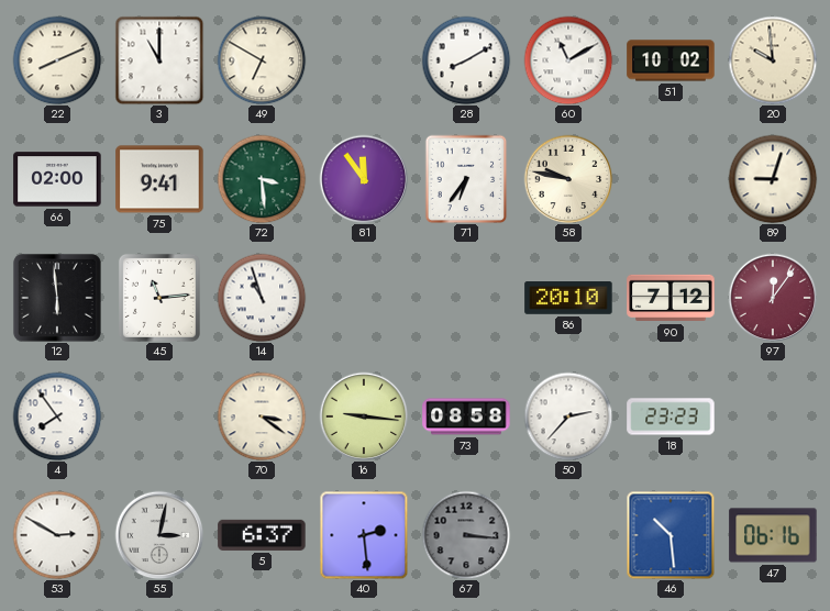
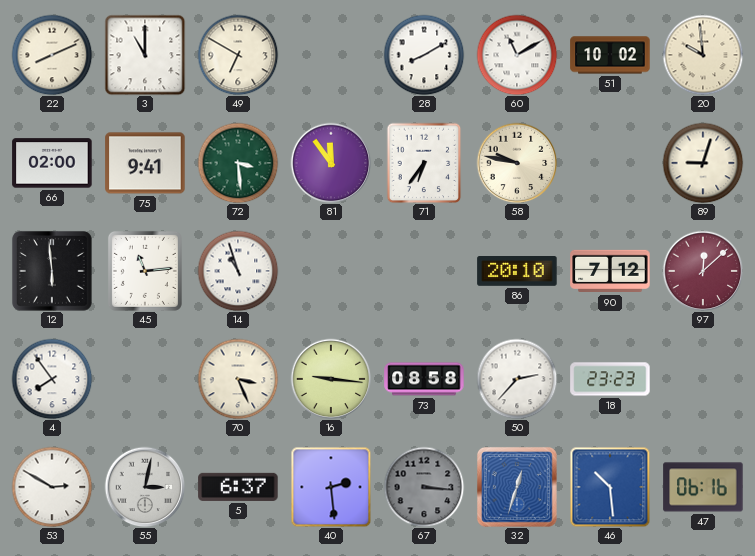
97: 12:06 -> 12:08 (703, 271)
70: 3:21 -> 3:26 (238, 379)
32: none -> 12:33 (517, 487)
